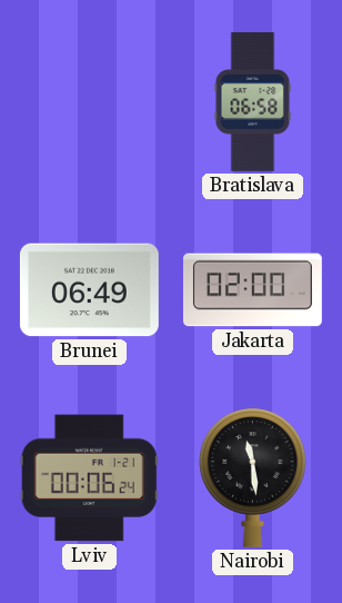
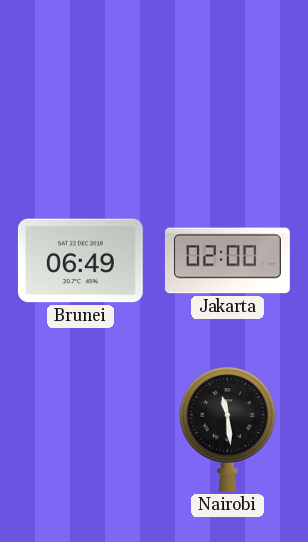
Bratislava: 06:58 -> none (253, 101)
Lviv: 00:06 -> none (89, 478)
